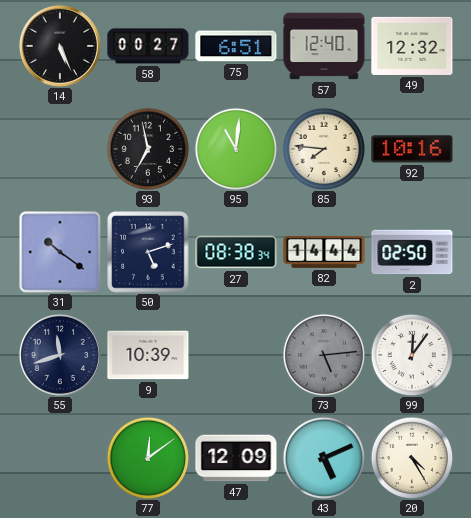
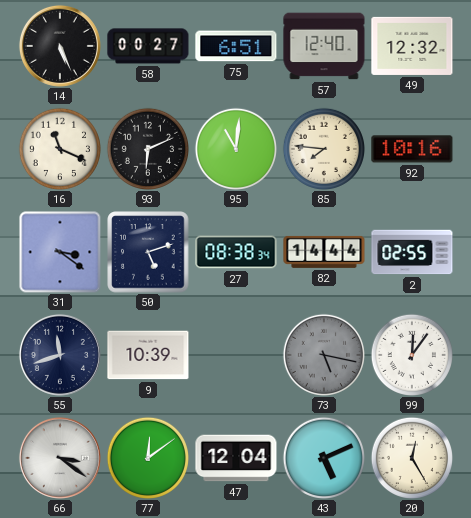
16: none -> 11:19 (59, 148)
93: 6:58 -> 6:11 (147, 148)
31: 10:21 -> 3:21 (60, 252)
2: 02:50 -> 02:55 (412, 252)
73: 5:14 -> 5:17 (323, 354)
66: none -> 3:21 (60, 458)
47: 12:09 -> 12:04 (236, 458)
20: 4:25 -> 12:25 (411, 457)
